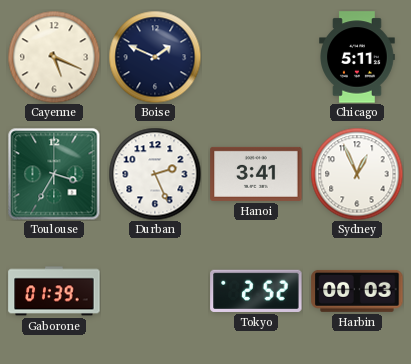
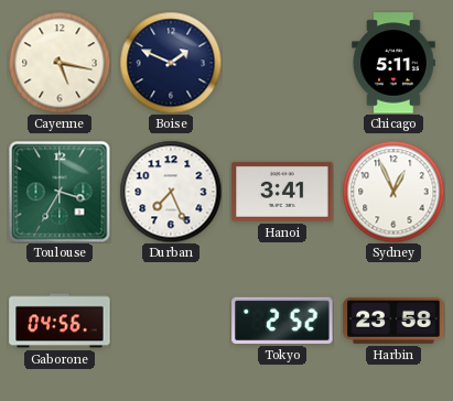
Cayenne: 5:19 -> 5:17 (60, 63)
Durban: 2:26 -> 7:26 (171, 192)
Gaborone: 01:39 -> 04:56 (60, 321)
Harbin: 00:03 -> 23:58 (393, 321)
